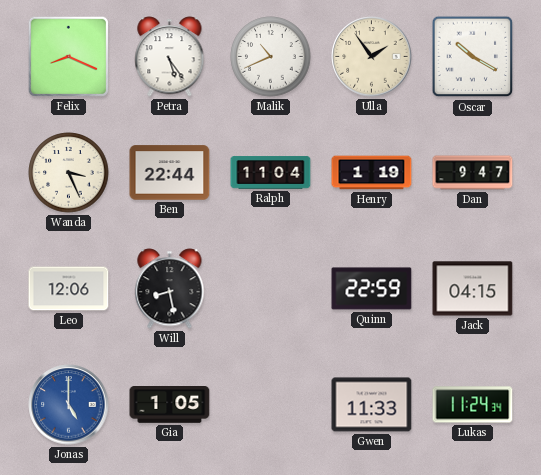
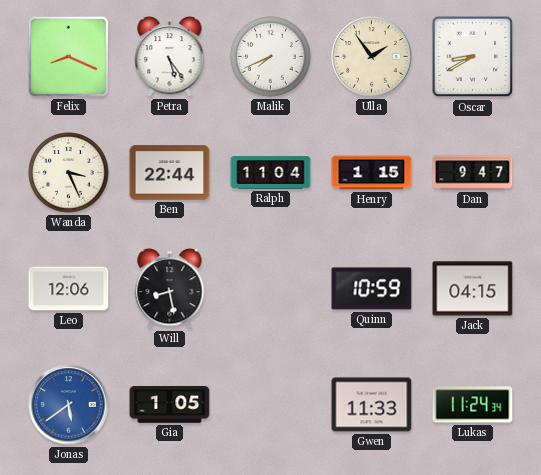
Malik: 10:41 -> 7:41 (271, 57)
Oscar: 10:20 -> 8:40 (473, 57)
Henry: 1:19 -> 1:15 (372, 173)
Quinn: 22:59 -> 10:59 (372, 289)
Jonas: 5:00 -> 5:39 (69, 405)
